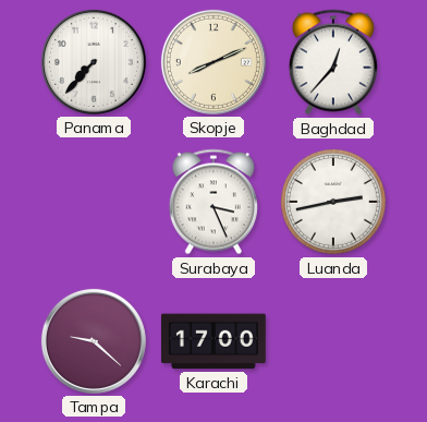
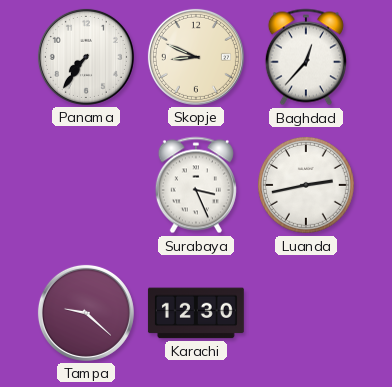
Panama: 7:37 -> 7:36 (86, 57)
Skopje: 8:11 -> 8:49 (196, 57)
Karachi: 17:00 -> 12:30 (196, 313)
